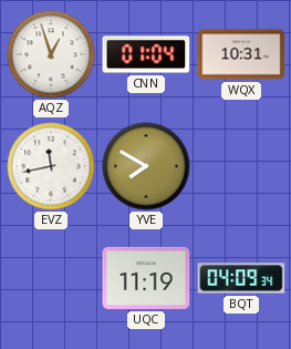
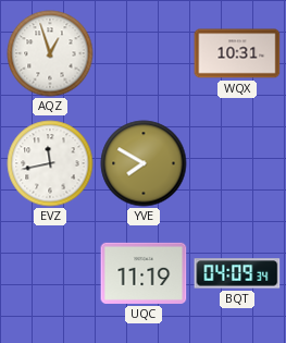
CNN: 01:04 -> none (146, 54)
